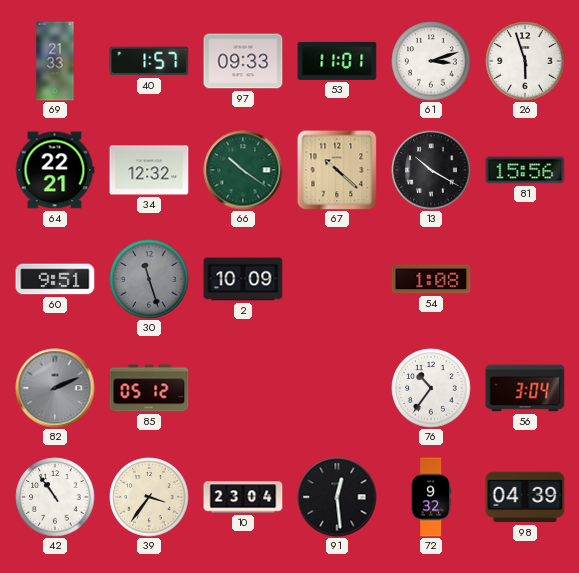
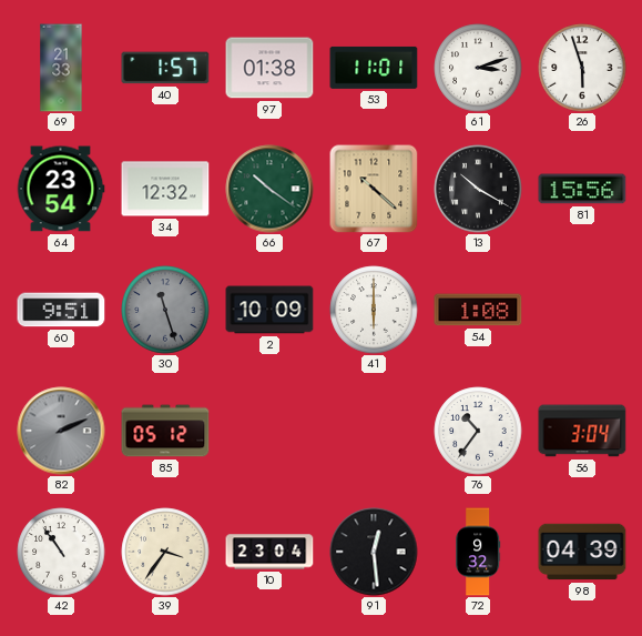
97: 09:33 -> 01:38 (269, 68)
64: 22:21 -> 23:54 (61, 189)
41: none -> 6:00 (374, 310)
